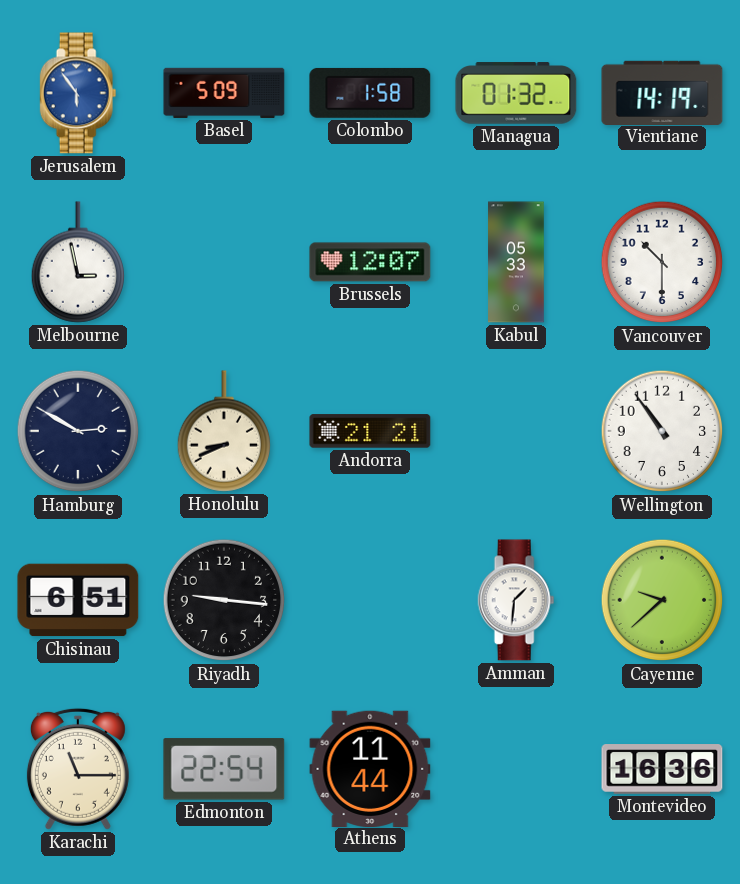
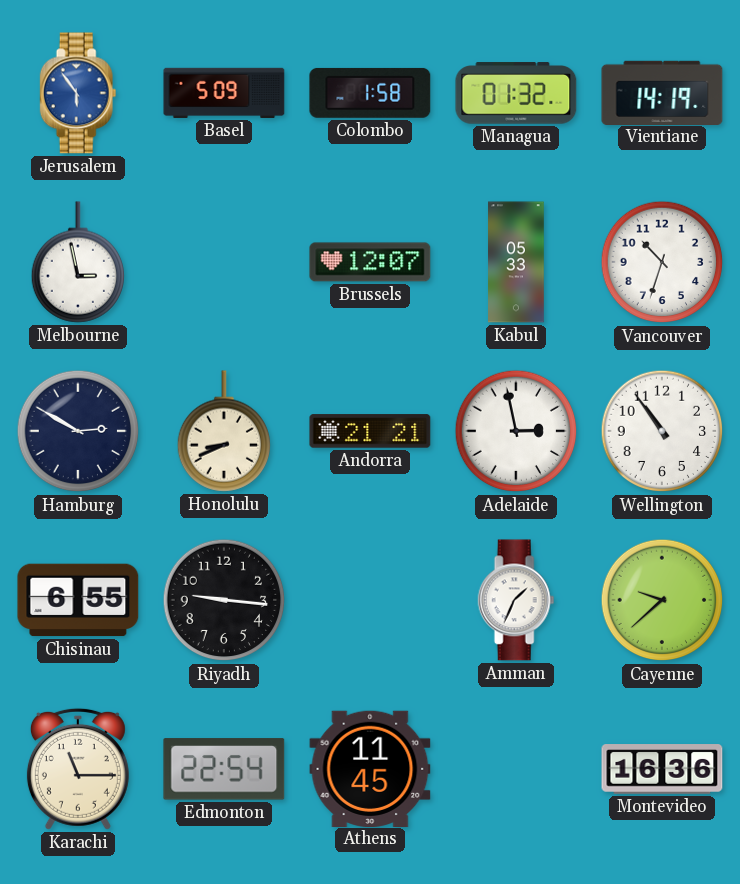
Vancouver: 10:30 -> 10:33 (662, 262)
Adelaide: none -> 2:58 (516, 431)
Chisinau: 6:51 -> 6:55 (78, 600)
Amman: 1:31 -> 1:34 (516, 600)
Athens: 11:44 -> 11:45 (370, 768)
